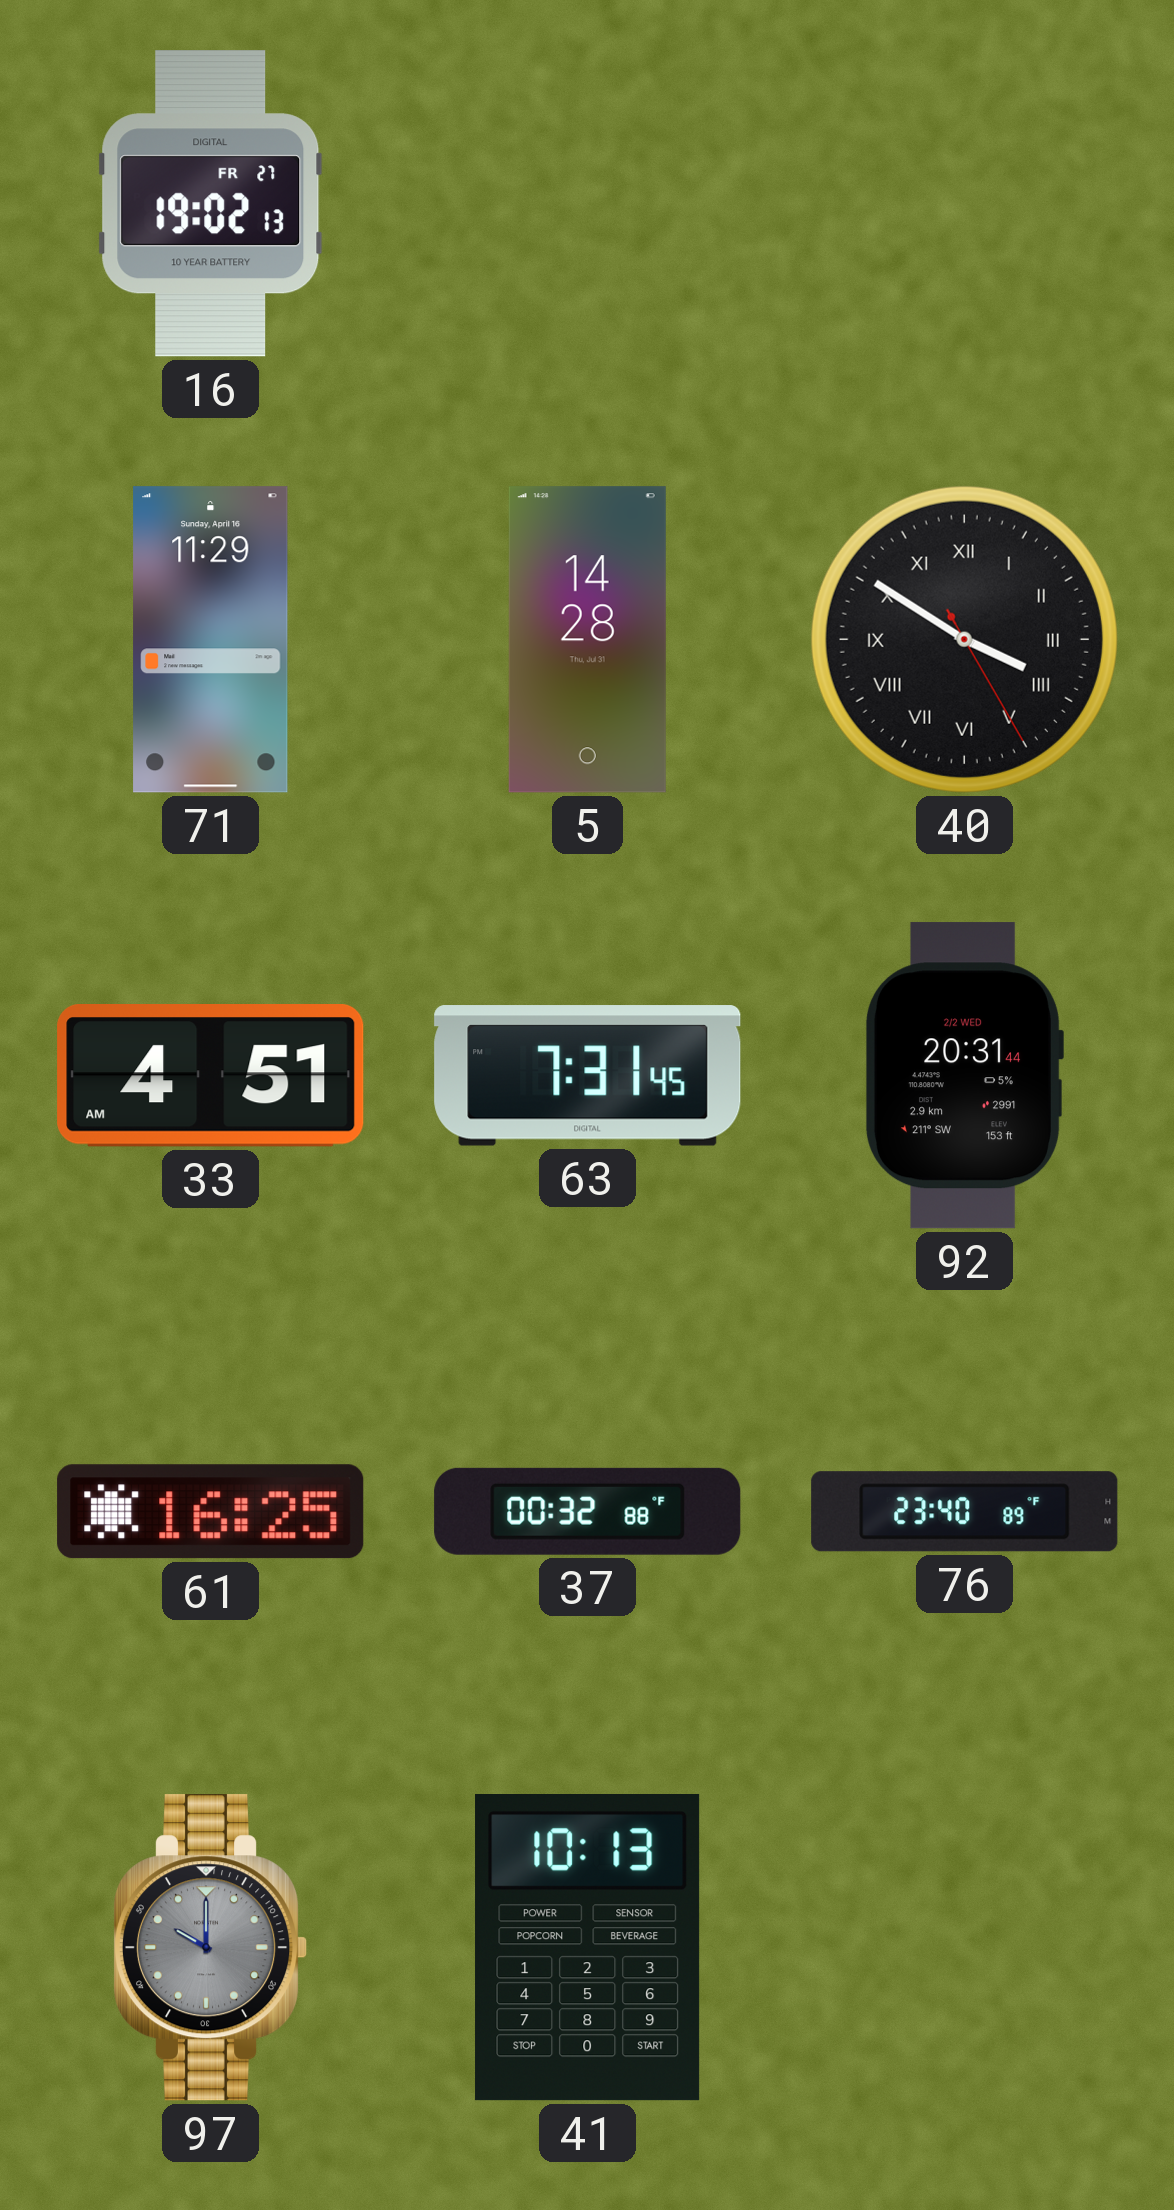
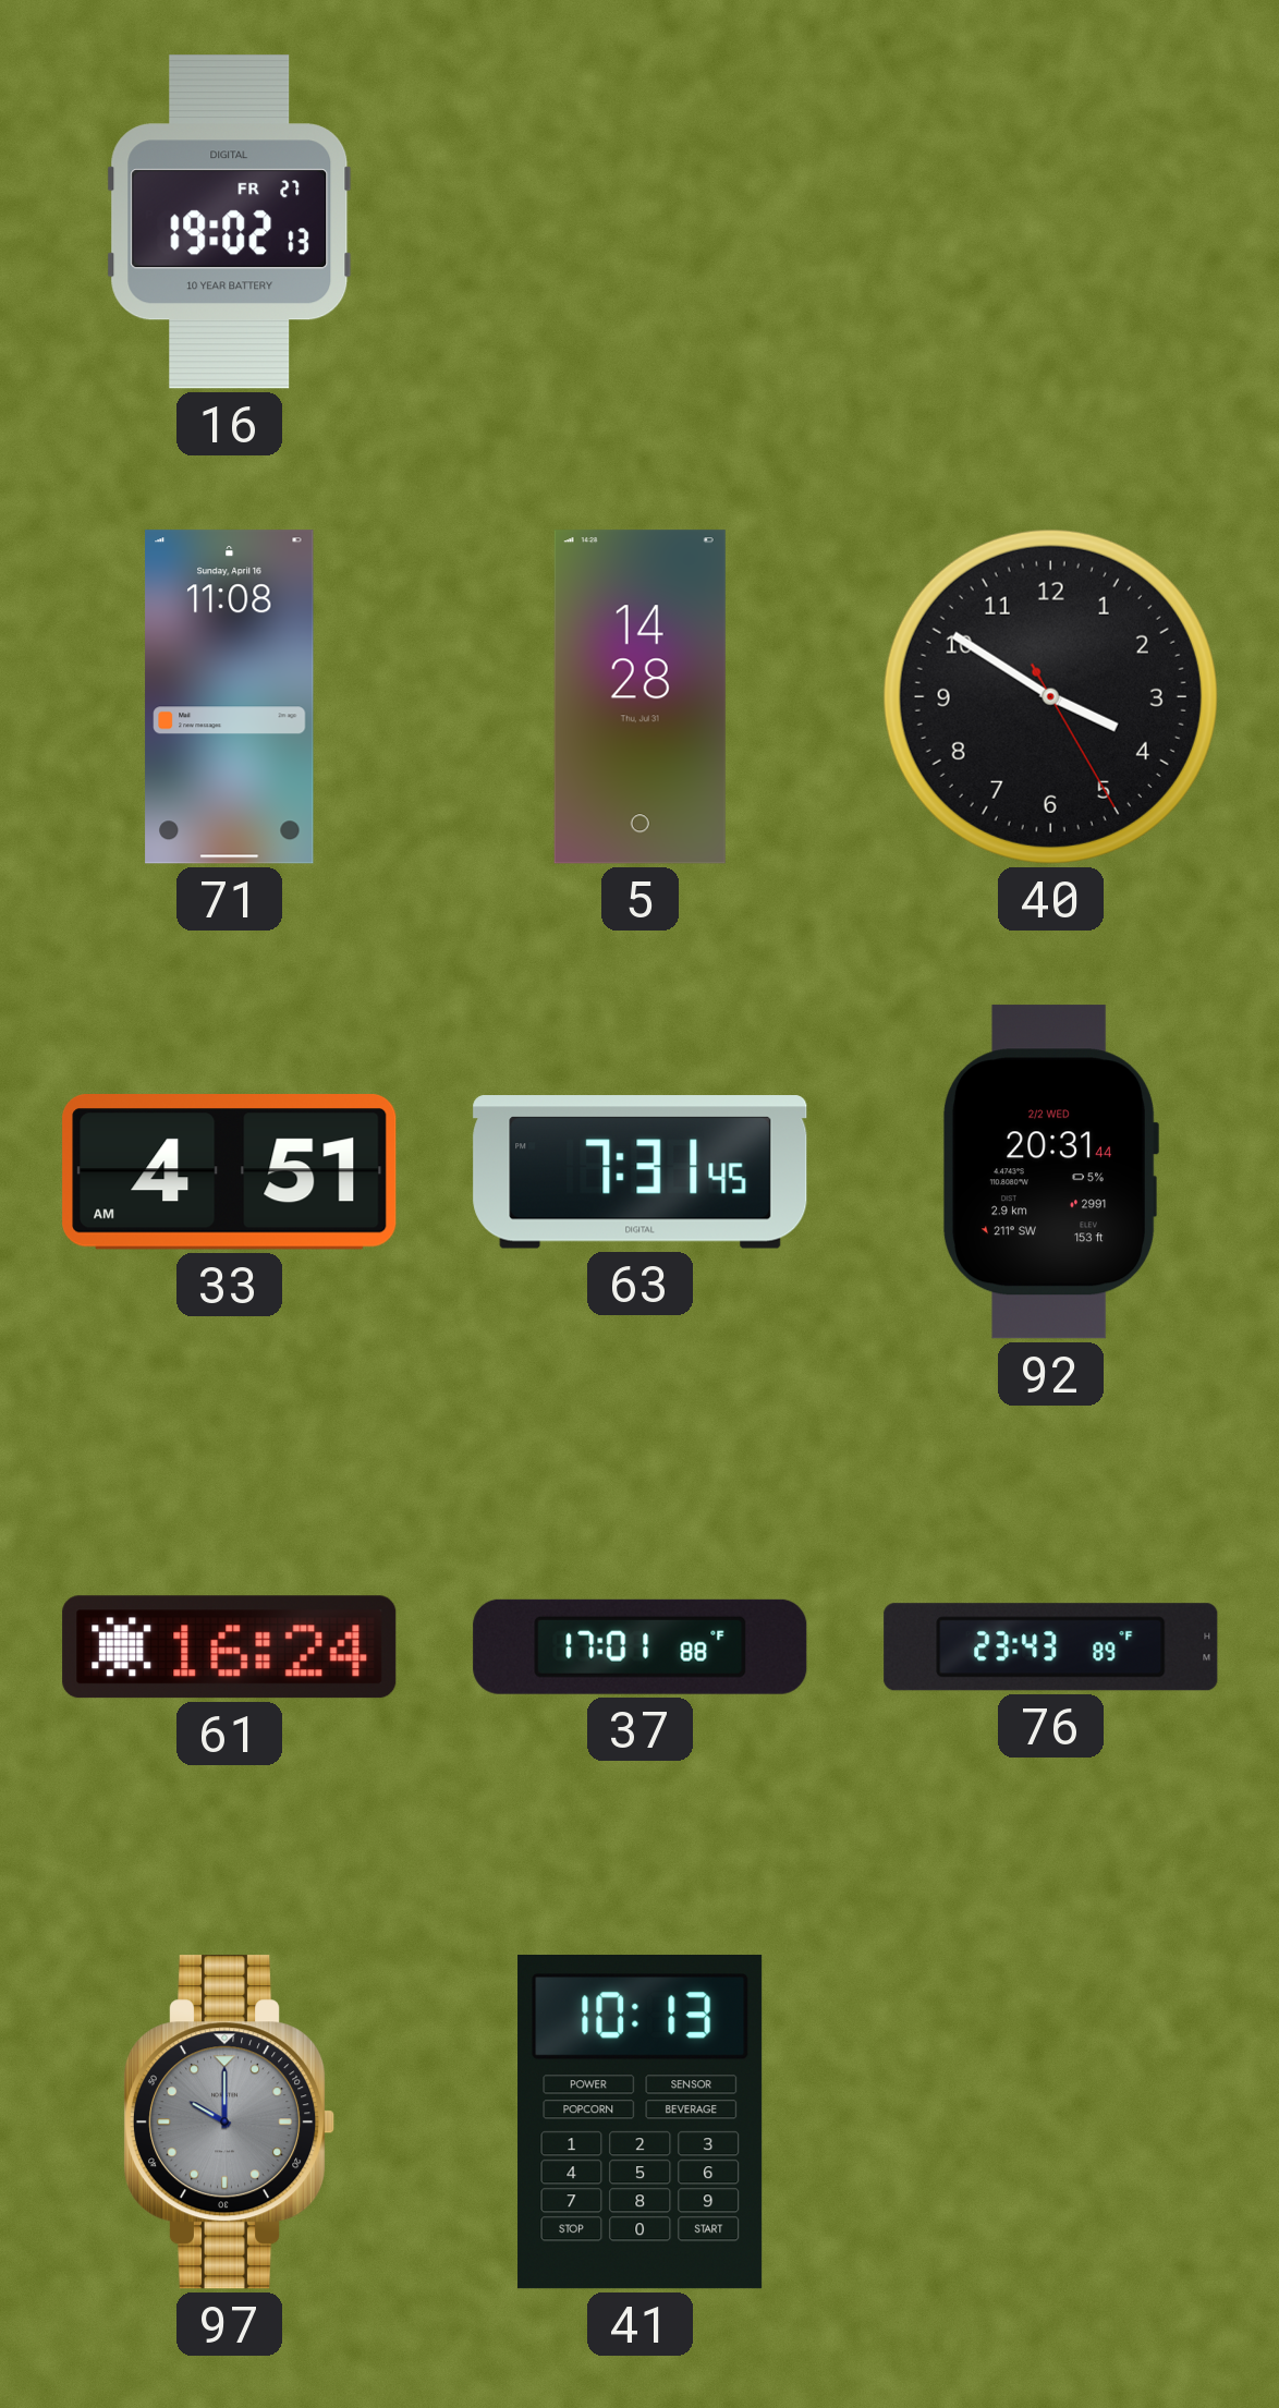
71: 11:29 -> 11:08 (230, 697)
40 numerals: Roman -> Arabic (1050, 696)
61: 16:25 -> 16:24 (230, 1647)
37: 00:32 -> 17:01 (641, 1646)
76: 23:40 -> 23:43 (1051, 1647)
